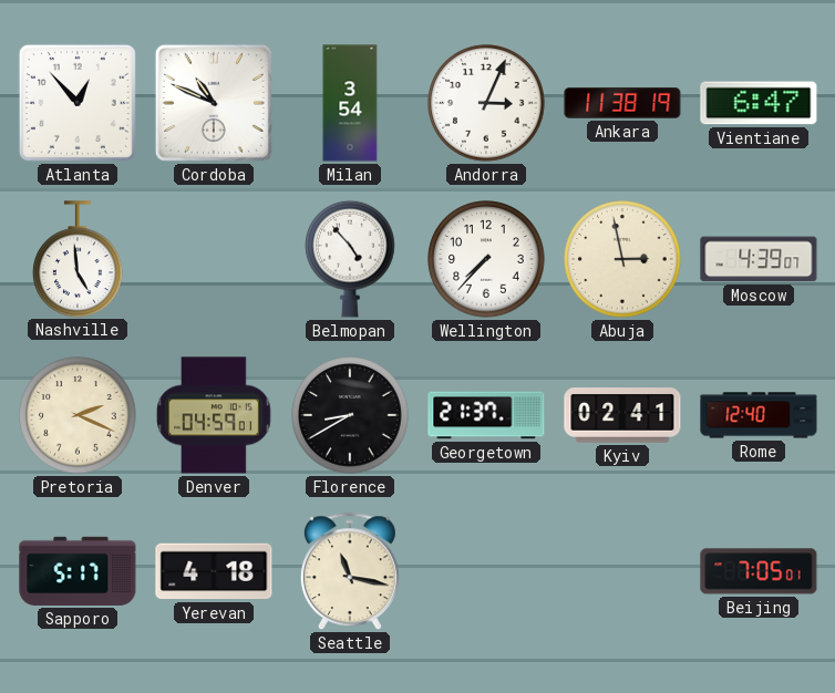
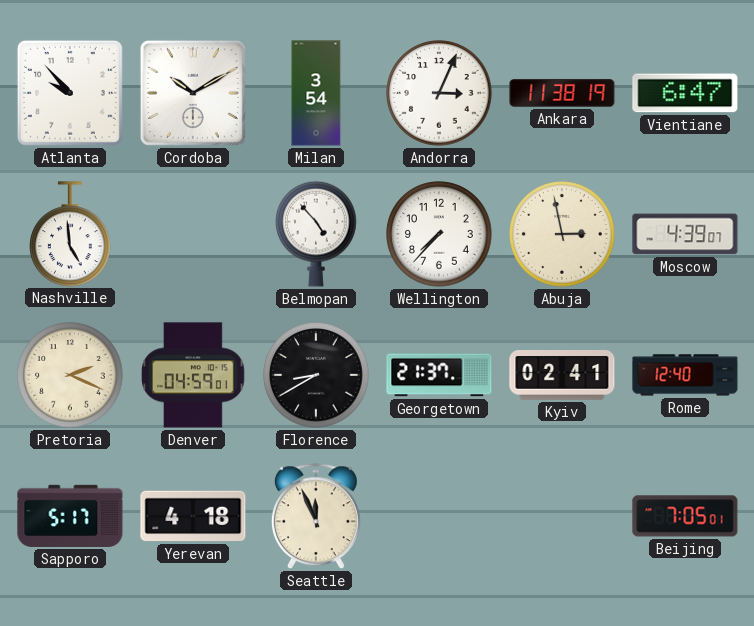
Atlanta: 12:53 -> 9:53 (70, 93)
Cordoba: 10:49 -> 10:10 (193, 93)
Seattle: 11:17 -> 11:56 (316, 517)
